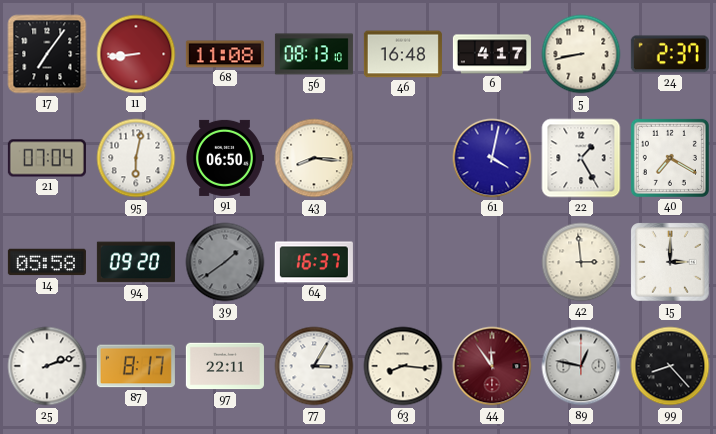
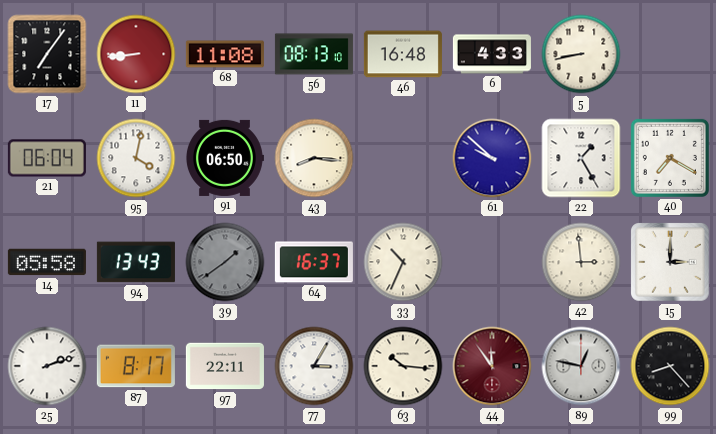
6: 4:17 -> 4:33 (492, 54)
24: 2:37 -> none (670, 54)
21: 07:04 -> 06:04 (47, 158)
95: 6:02 -> 4:02 (136, 158)
61: 4:02 -> 9:52 (492, 158)
94: 09:20 -> 13:43 (136, 262)
33: none -> 10:34 (403, 262)
63: 8:16 -> 10:16 (403, 366)
